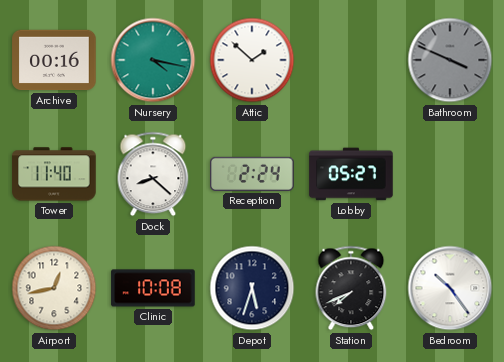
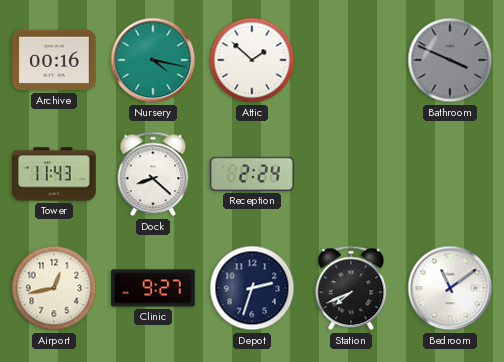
Tower: 11:40 -> 11:43 (54, 174)
Lobby: 05:27 -> none (351, 174)
Clinic: 10:08 -> 9:27 (153, 288)
Depot: 5:33 -> 2:33 (252, 288)
Bedroom: 10:24 -> 11:09 (450, 288)
